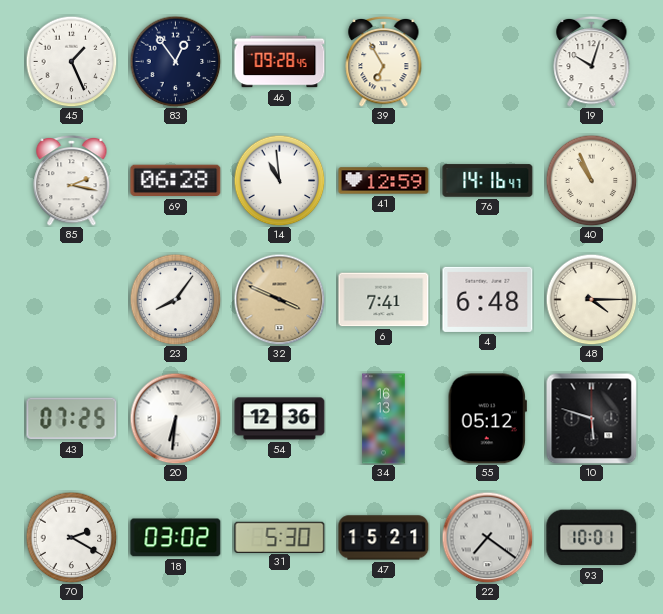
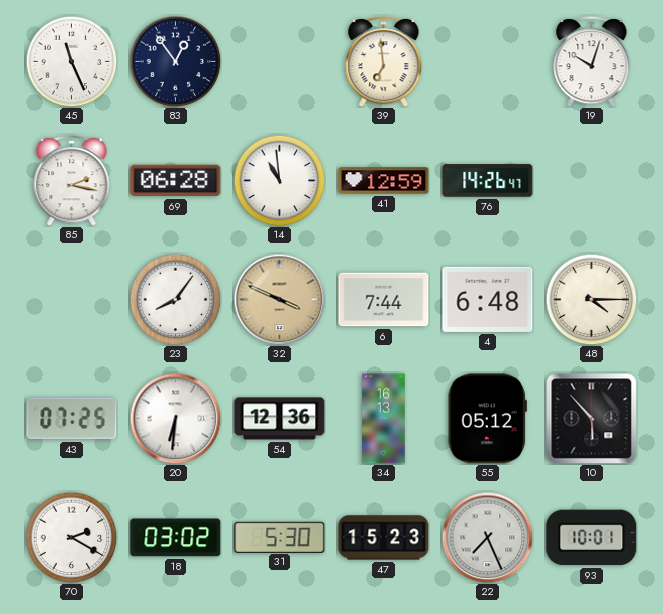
45: 1:26 -> 11:26 (71, 61)
46: 09:28 -> none (280, 62)
39: 6:55 -> 6:59 (384, 61)
76: 14:16 -> 14:26 (488, 181)
40: 10:56 -> none (591, 180)
6: 7:41 -> 7:44 (384, 300)
10: 5:48 -> 5:53 (591, 418)
47: 15:21 -> 15:23 (384, 538)
22: 7:21 -> 7:26 (487, 537)
